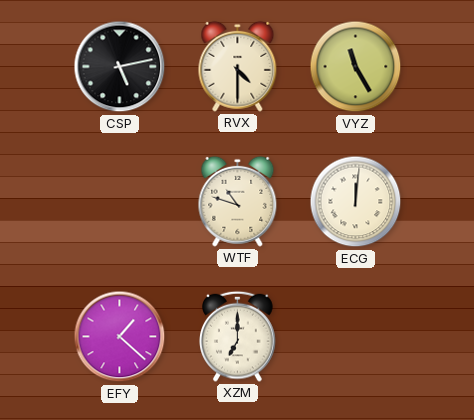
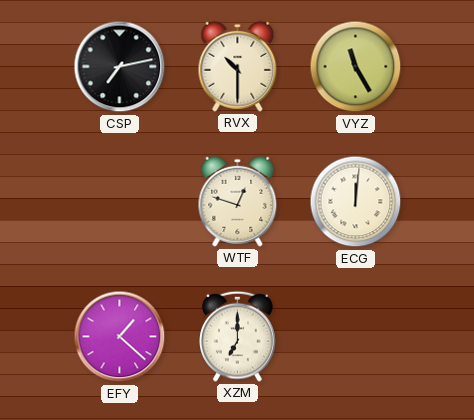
CSP: 5:13 -> 7:13 (120, 67)
RVX: 4:30 -> 10:30 (238, 66)
WTF: 10:48 -> 12:48 (238, 201)
